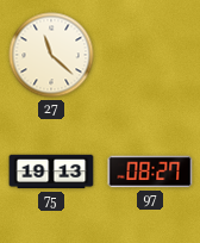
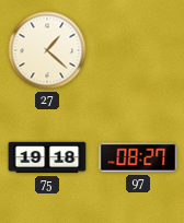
27: 11:22 -> 1:22 (47, 50)
75: 19:13 -> 19:18 (47, 157)
